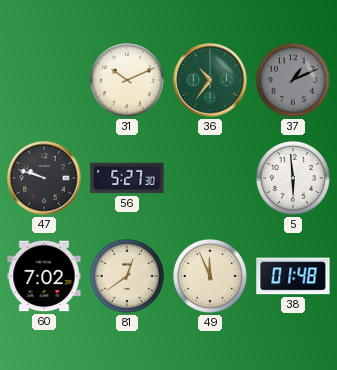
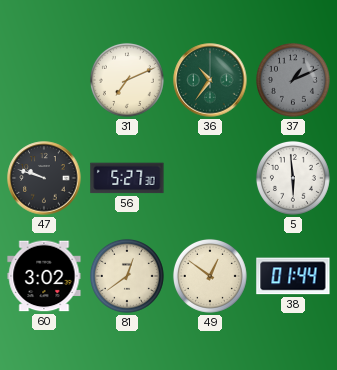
31: 10:11 -> 7:11 (127, 80)
60: 7:02 -> 3:02 (44, 276)
49: 11:56 -> 12:51 (210, 276)
38: 01:48 -> 01:44 (293, 276)
